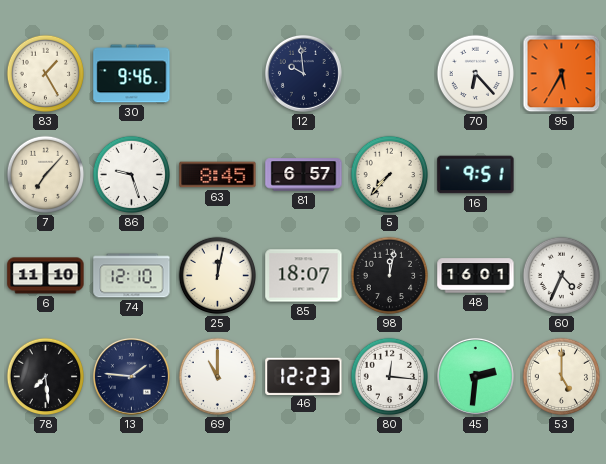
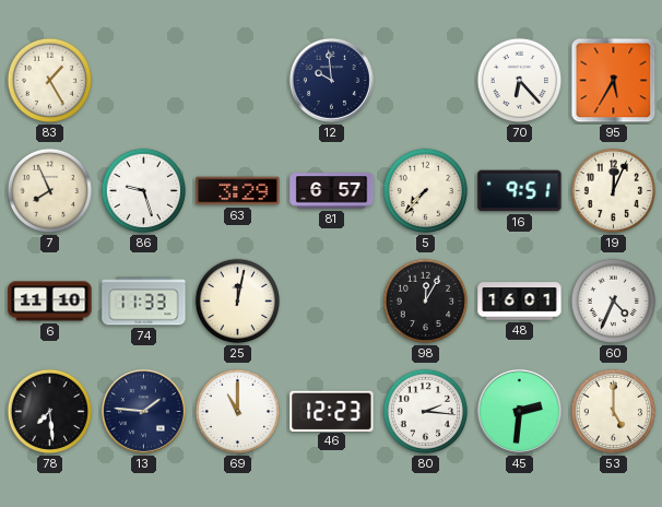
30: 9:46 -> none (132, 74)
7: 7:07 -> 7:56 (50, 191)
63: 8:45 -> 3:29 (238, 191)
19: none -> 12:04 (614, 191)
74: 12:10 -> 11:33 (144, 302)
85: 18:07 -> none (304, 276)
98: 12:02 -> 12:05 (426, 302)
80: 12:16 -> 2:16 (426, 412)
